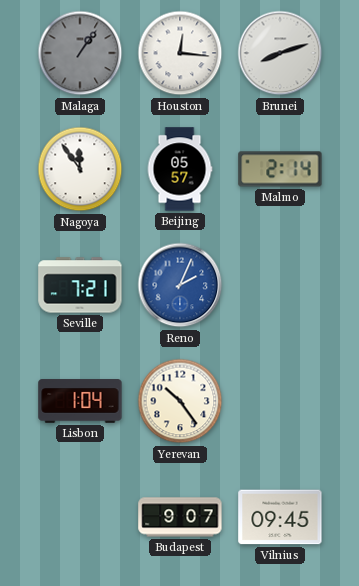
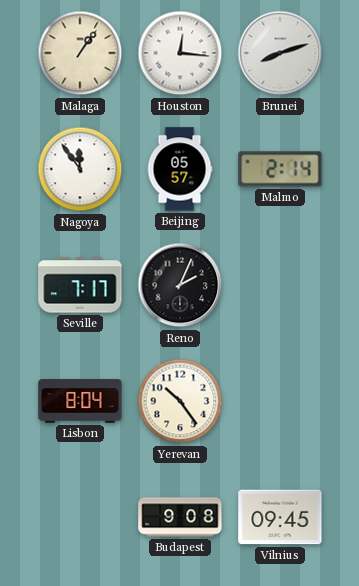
Malaga dial: grey -> cream (80, 53)
Seville: 7:21 -> 7:17 (80, 285)
Reno dial: blue -> black (180, 285)
Lisbon: 1:04 -> 8:04 (80, 401)
Budapest: 9:07 -> 9:08 (180, 517)
